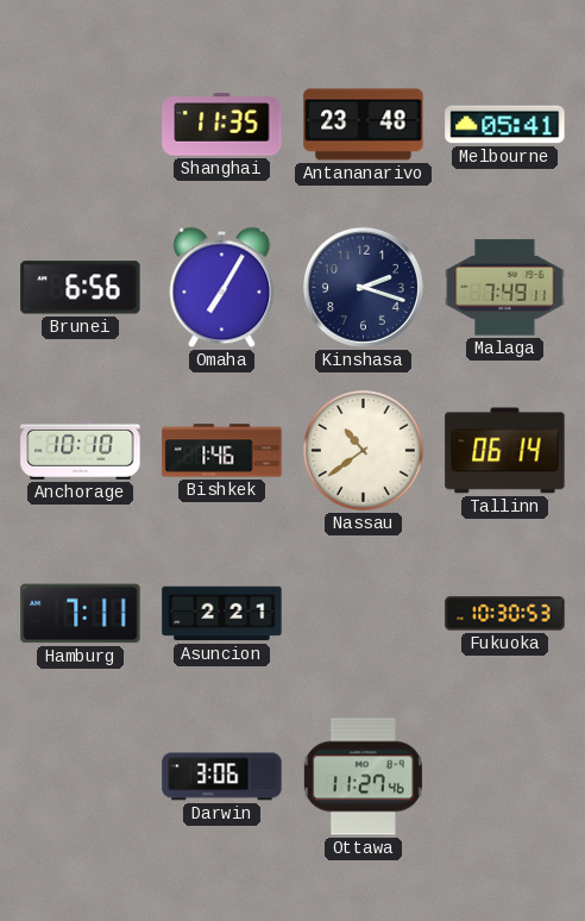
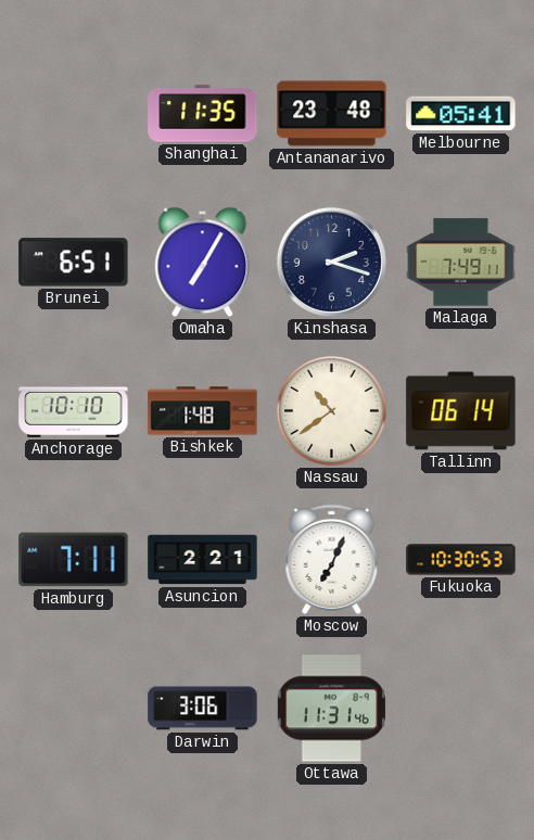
Brunei: 6:56 -> 6:51 (74, 263)
Bishkek: 1:46 -> 1:48 (203, 411)
Moscow: none -> 7:04 (332, 559)
Ottawa: 11:27 -> 11:31 (331, 709)
